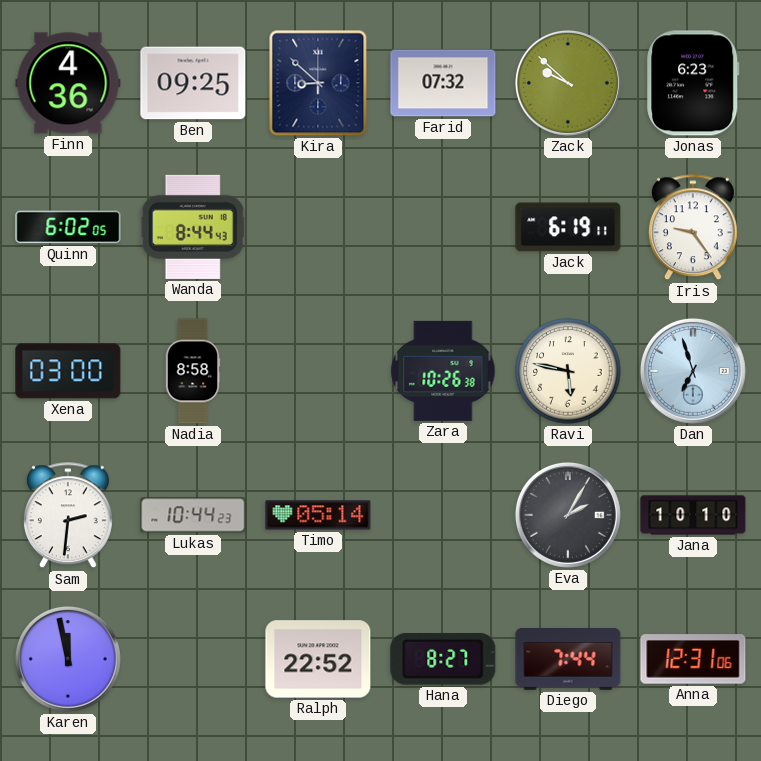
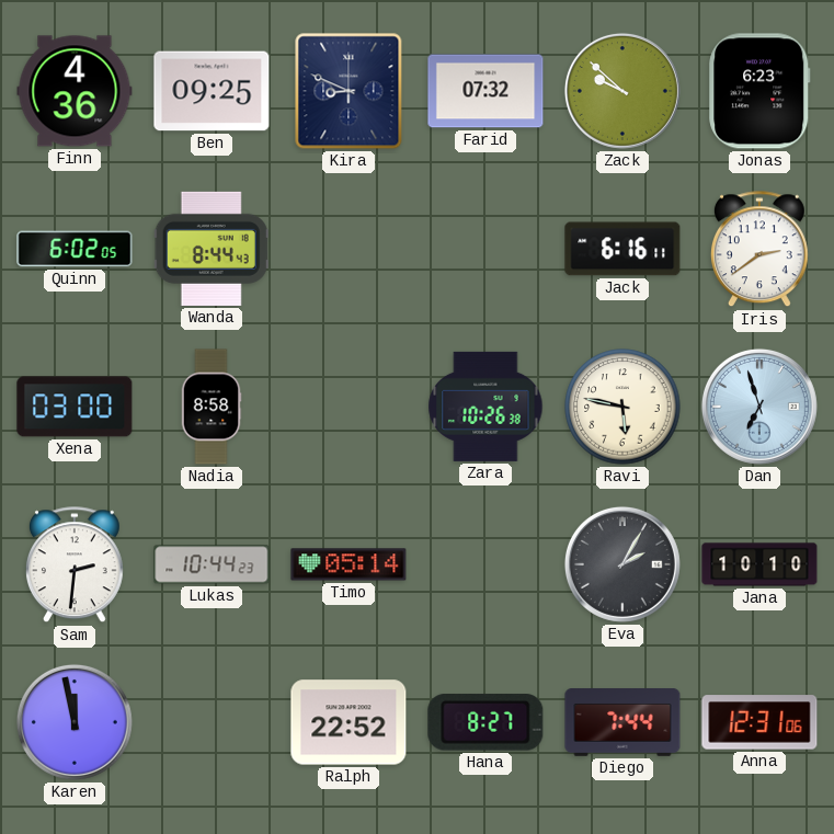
Kira: 8:52 -> 8:49 (349, 91)
Jack: 6:19 -> 6:16 (622, 249)
Iris: 9:24 -> 2:39 (759, 250)
